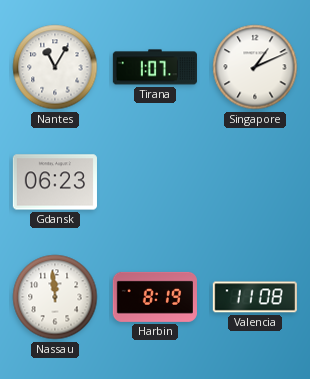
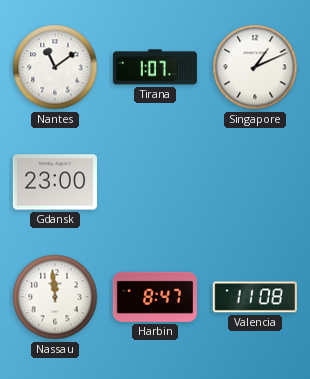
Nantes: 11:05 -> 11:09 (55, 67)
Gdansk: 06:23 -> 23:00 (55, 182)
Harbin: 8:19 -> 8:47 (155, 297)
